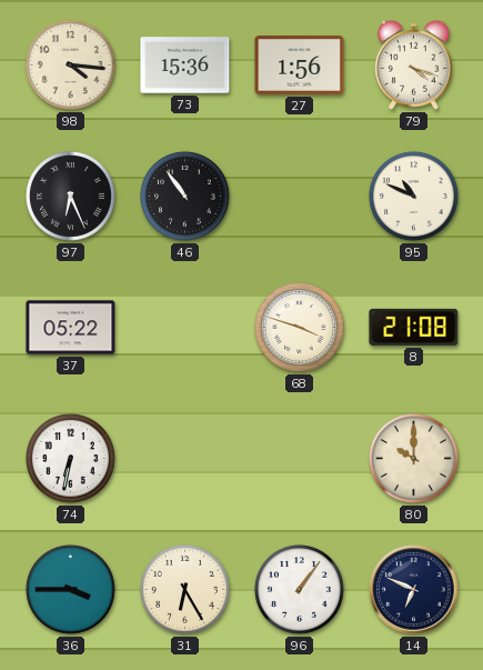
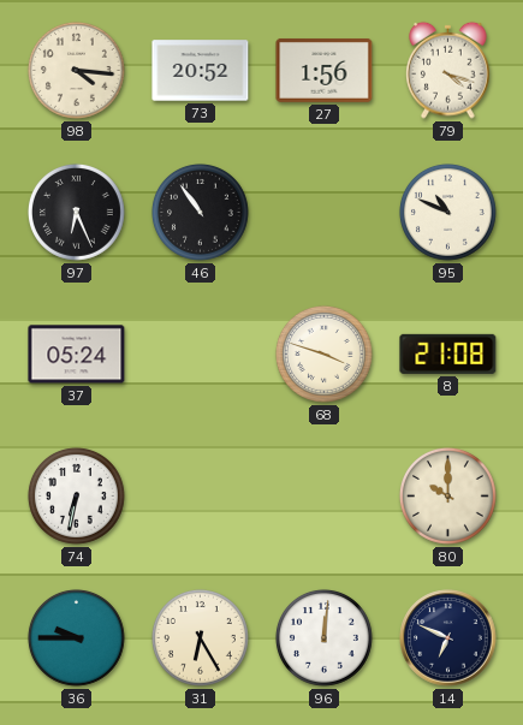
73: 15:36 -> 20:52 (201, 71)
37: 05:22 -> 05:24 (77, 355)
36: 3:45 -> 9:45 (76, 637)
96: 1:06 -> 12:01 (323, 637)
